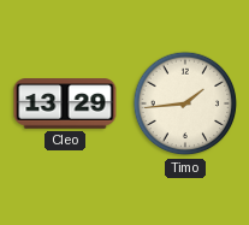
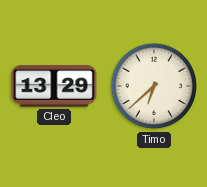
Timo: 1:44 -> 6:38 (154, 86)
